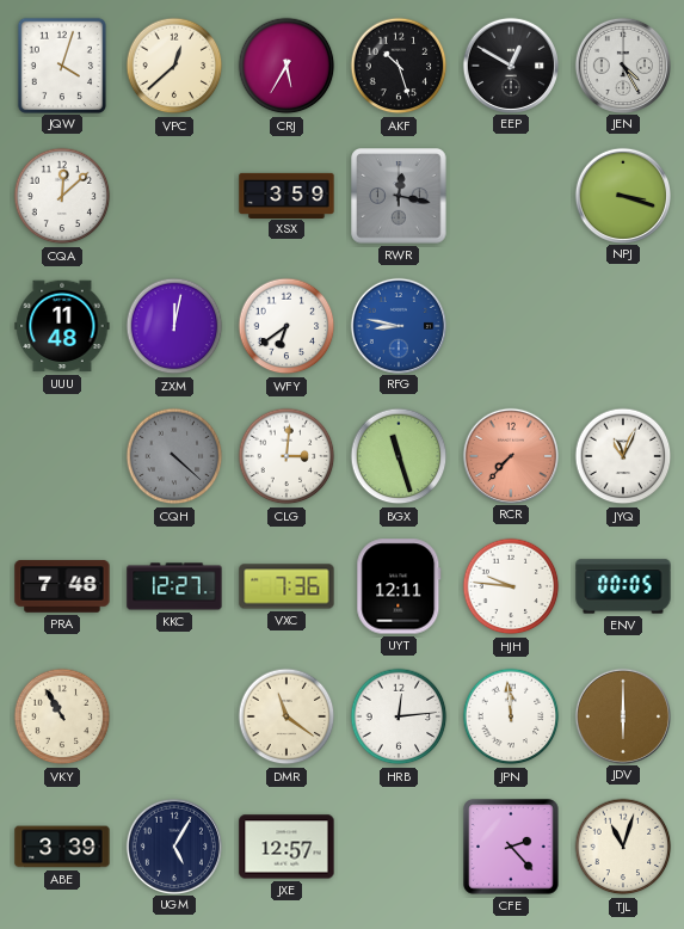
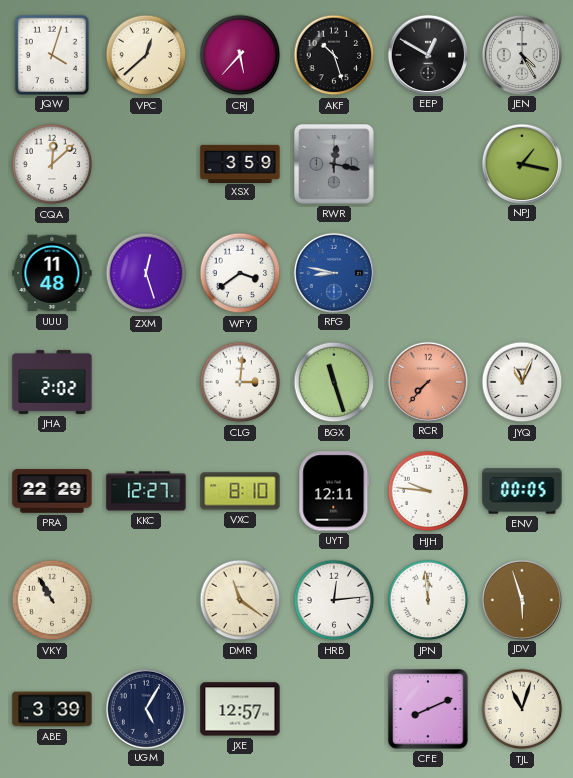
CRJ: 5:35 -> 5:37 (240, 55)
NPJ: 3:18 -> 1:17 (521, 163)
ZXM: 12:02 -> 12:27 (146, 273)
WFY: 6:39 -> 3:39 (240, 273)
JHA: none -> 2:02 (52, 382)
CQH: 4:22 -> none (174, 456)
PRA: 7:48 -> 22:29 (52, 491)
VXC: 7:36 -> 8:10 (240, 491)
JDV: 6:00 -> 5:57 (521, 599)
CFE: 2:23 -> 8:11 (428, 709)
